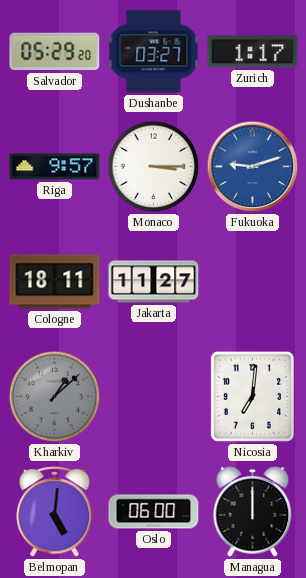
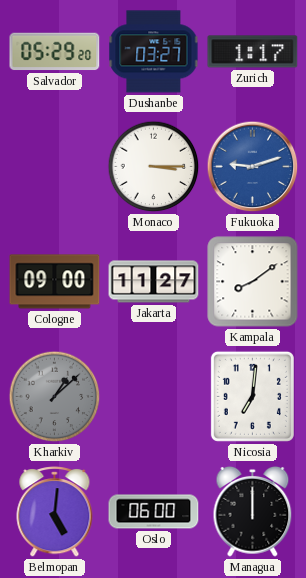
Riga: 9:57 -> none (55, 167)
Cologne: 18:11 -> 09:00 (55, 282)
Kampala: none -> 8:09 (253, 282)
